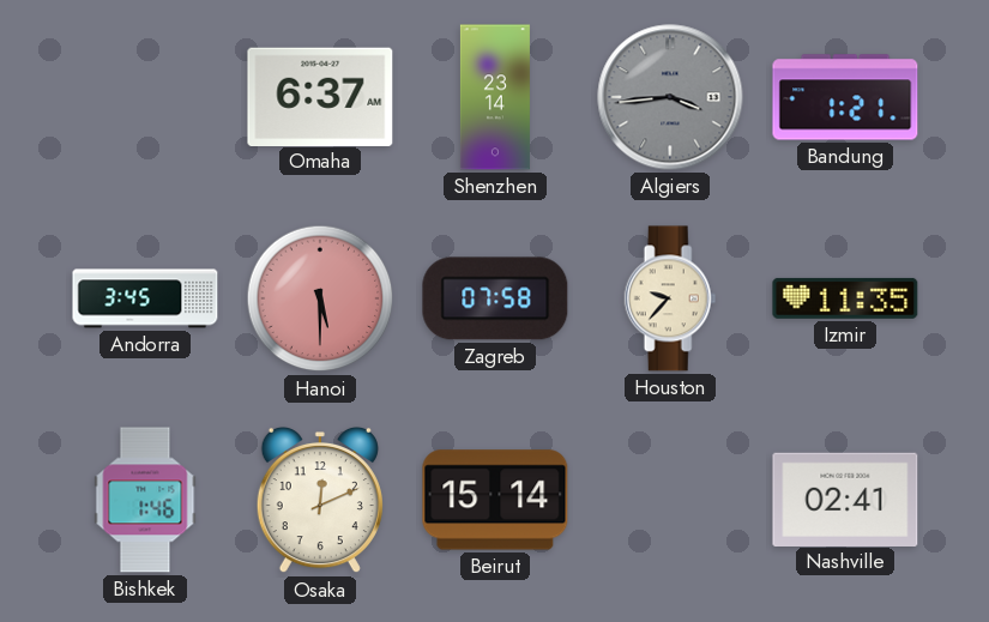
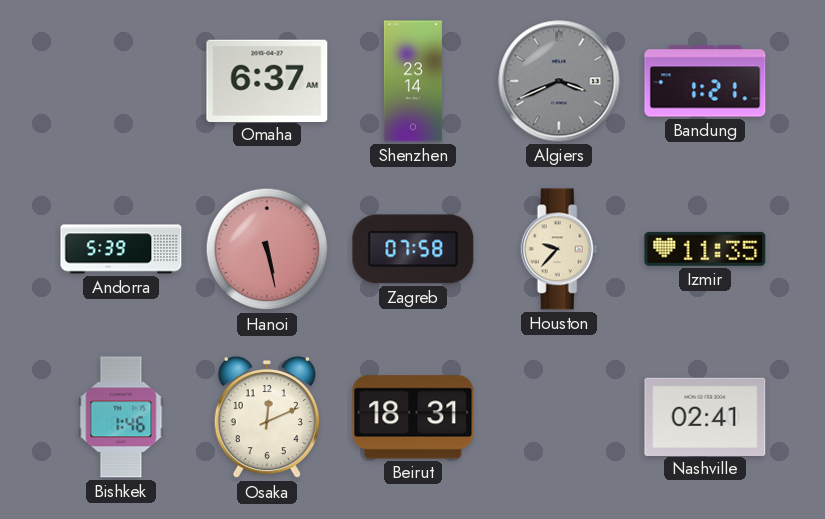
Algiers: 3:44 -> 3:41 (559, 81)
Andorra: 3:45 -> 5:39 (121, 249)
Hanoi: 5:30 -> 5:28 (267, 249)
Beirut: 15:14 -> 18:31 (413, 417)
